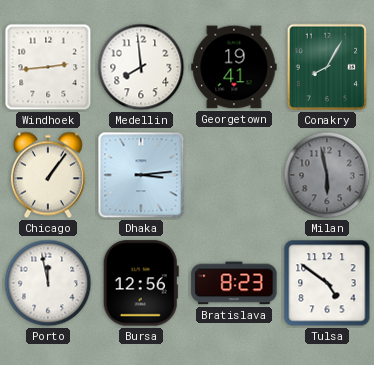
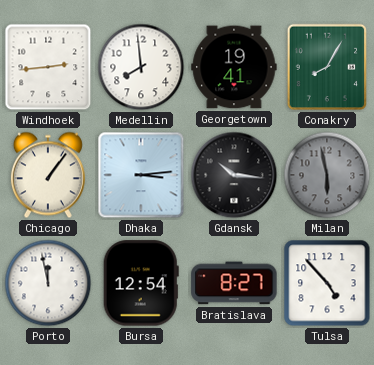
Gdansk: none -> 10:16 (234, 175)
Bursa: 12:56 -> 12:54 (141, 283)
Bratislava: 8:23 -> 8:27 (234, 283)
Tulsa: 4:51 -> 4:53 (327, 283)
